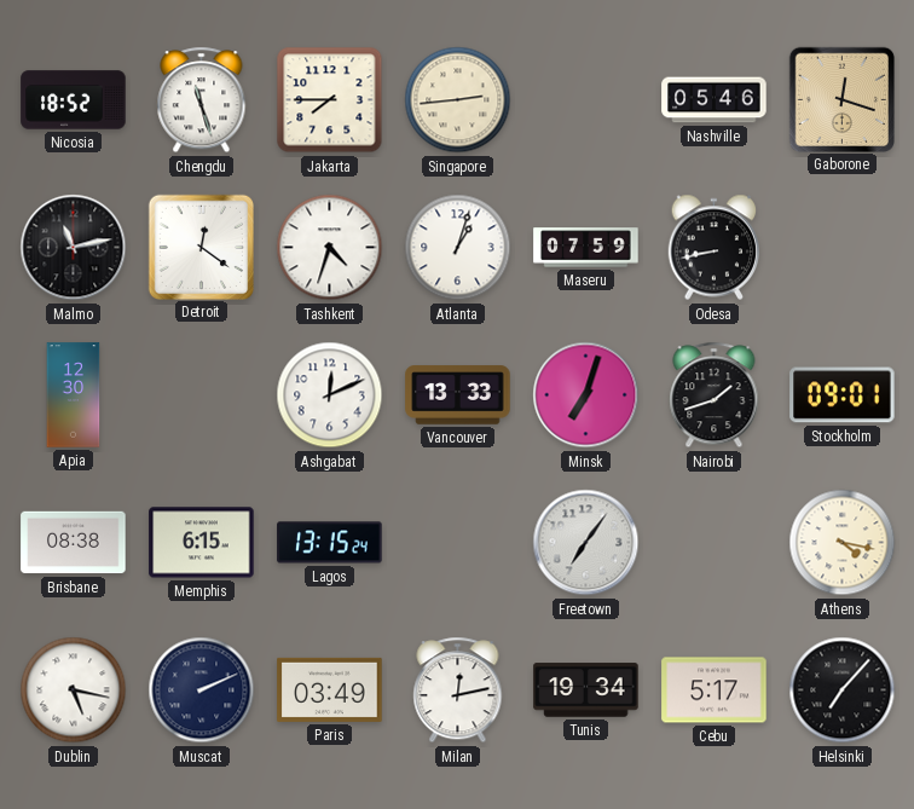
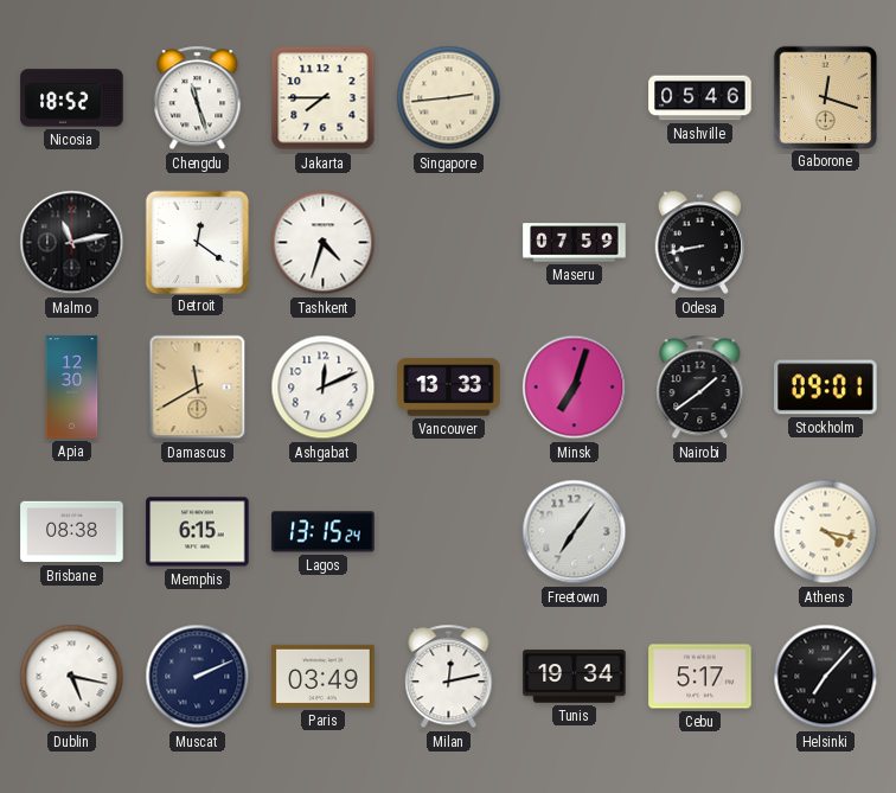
Atlanta: 1:03 -> none (458, 248)
Damascus: none -> 11:40 (198, 388)
Nairobi: 1:42 -> 1:39 (700, 388)
